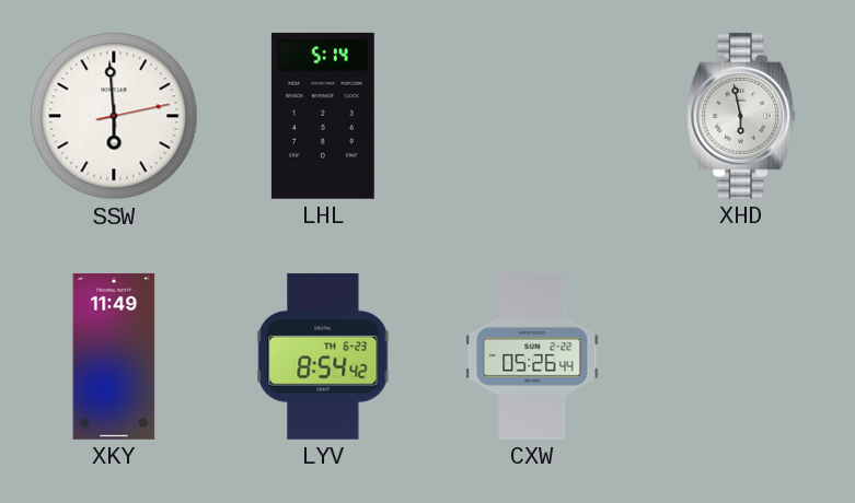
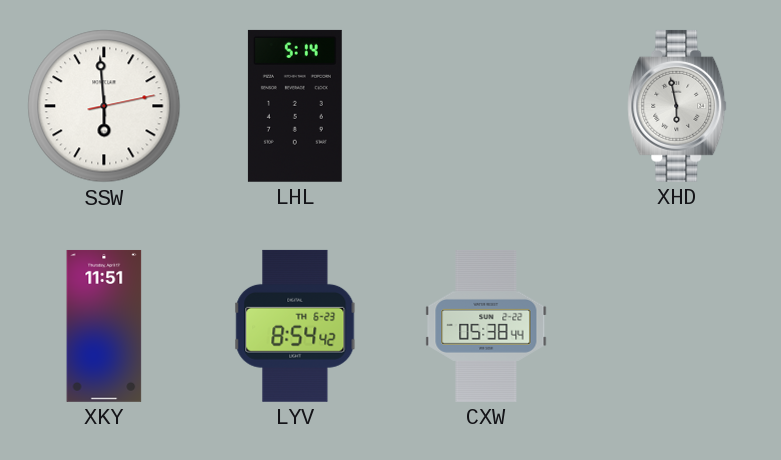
XKY: 11:49 -> 11:51 (104, 326)
CXW: 05:26 -> 05:38 (486, 326)
